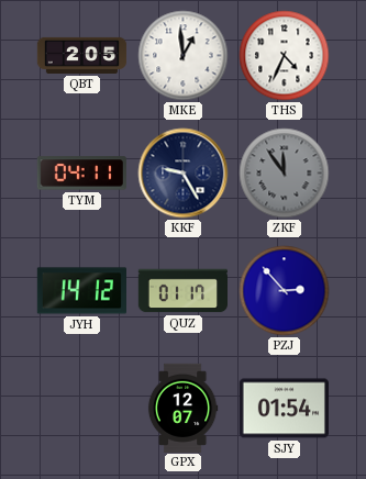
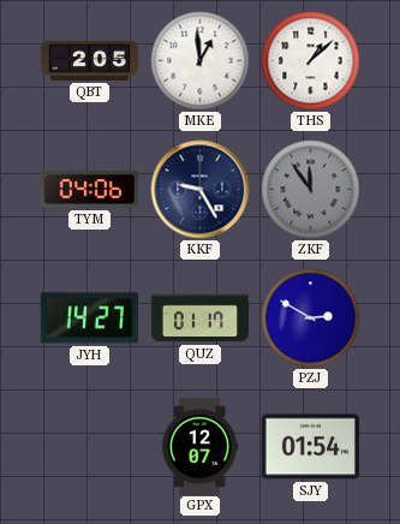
THS: 4:34 -> 1:08 (311, 61)
TYM: 04:11 -> 04:06 (89, 190)
JYH: 14:12 -> 14:27 (89, 318)
PZJ: 2:53 -> 2:50 (311, 318)
